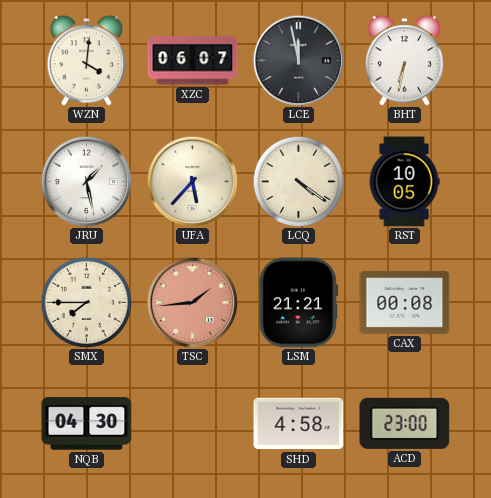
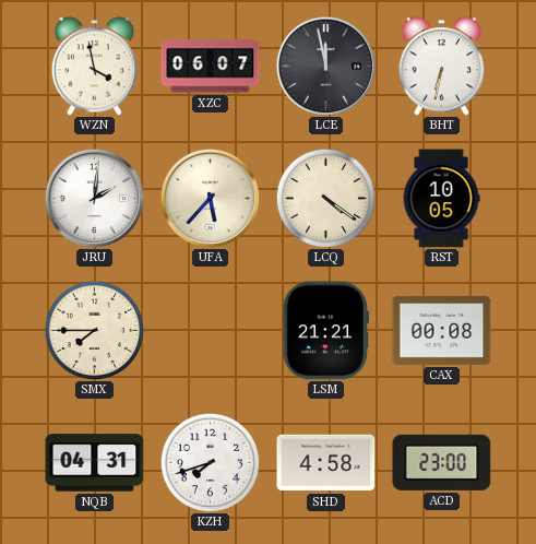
WZN: 4:01 -> 3:58 (95, 67)
JRU: 1:28 -> 2:01 (94, 198)
TSC: 1:44 -> none (192, 302)
NQB: 04:30 -> 04:31 (95, 463)
KZH: none -> 7:42 (210, 462)
